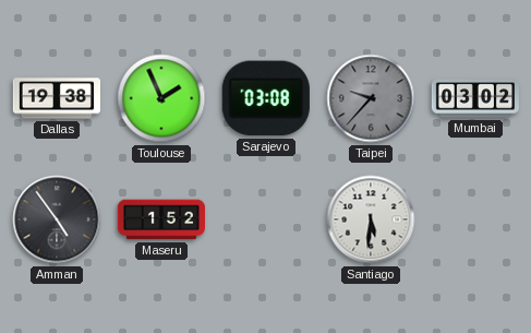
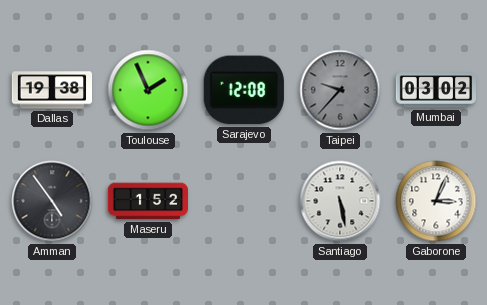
Sarajevo: 03:08 -> 12:08 (244, 90)
Santiago: 5:31 -> 5:28 (340, 201)
Gaborone: none -> 3:04 (436, 201)
